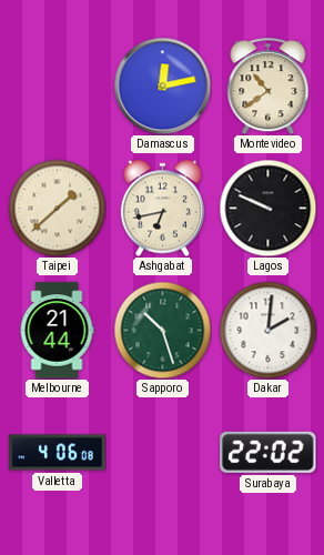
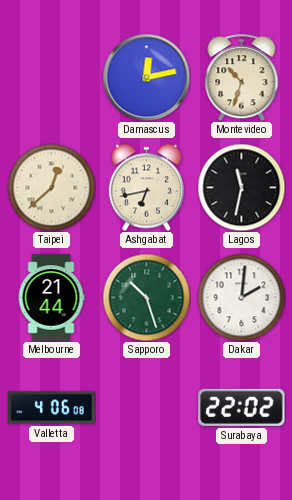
Montevideo: 10:39 -> 10:33 (242, 77)
Taipei: 1:38 -> 12:38 (51, 187)
Lagos: 9:49 -> 11:32 (241, 187)
